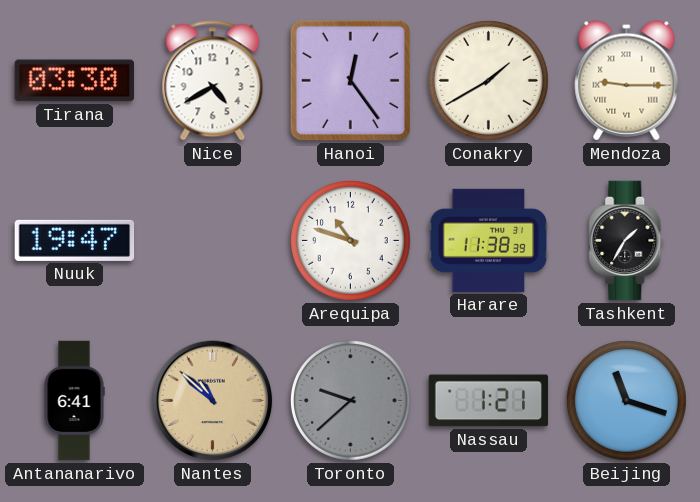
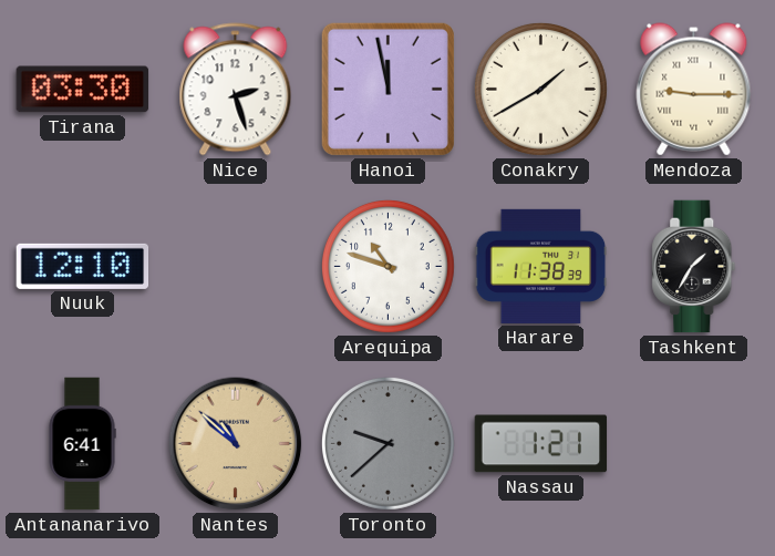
Nice: 4:40 -> 2:27 (236, 90)
Hanoi: 12:24 -> 11:58 (387, 89)
Nuuk: 19:47 -> 12:10 (83, 266)
Beijing: 11:18 -> none (626, 400)
